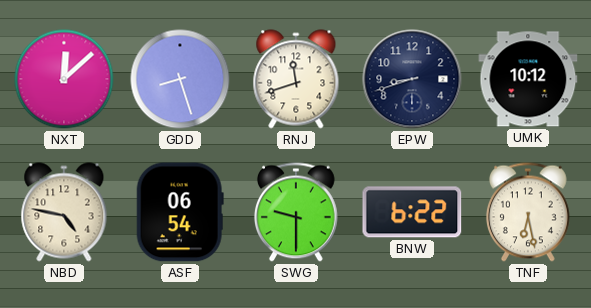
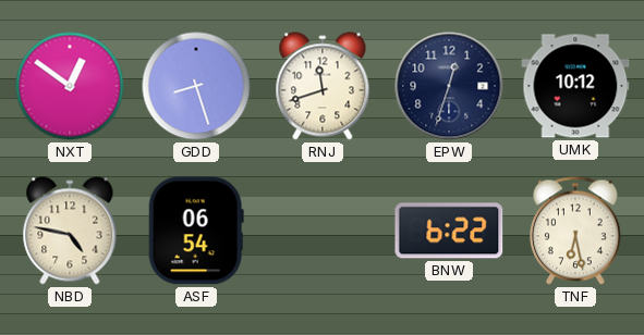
NXT: 12:08 -> 12:51 (70, 86)
EPW: 8:42 -> 12:33 (449, 86)
SWG: 9:30 -> none (296, 212)
